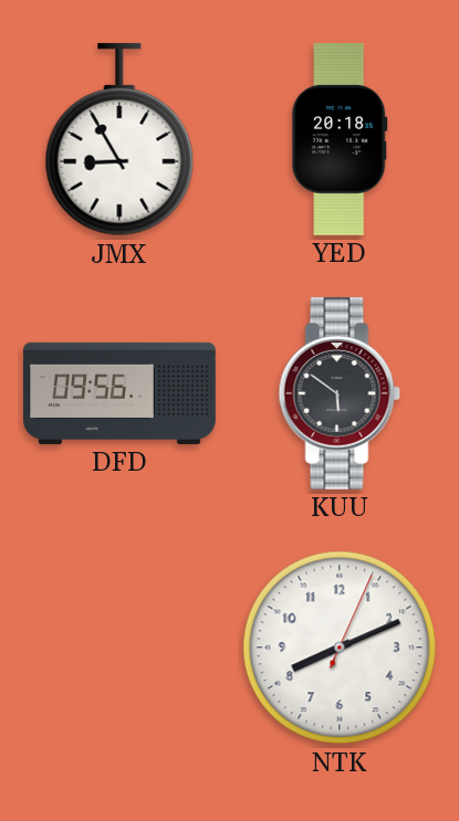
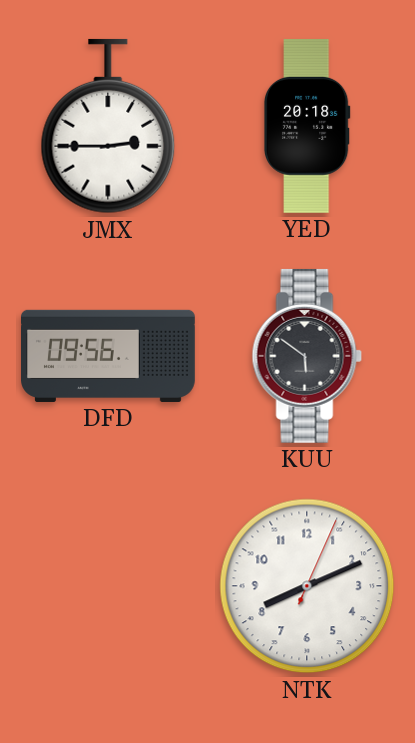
JMX: 8:55 -> 2:45 (108, 126)
